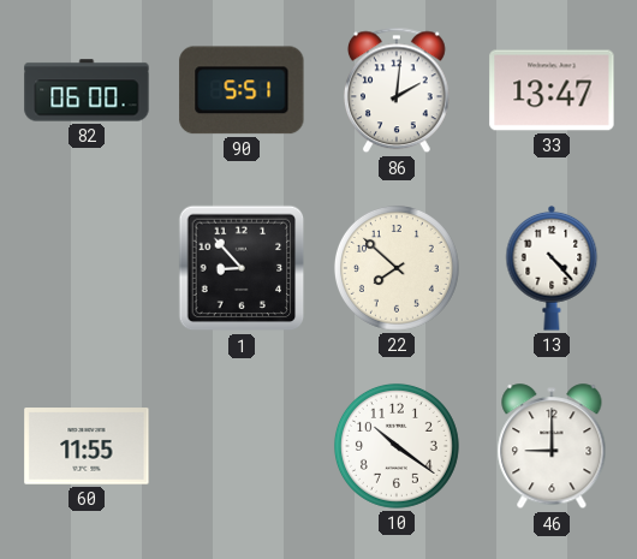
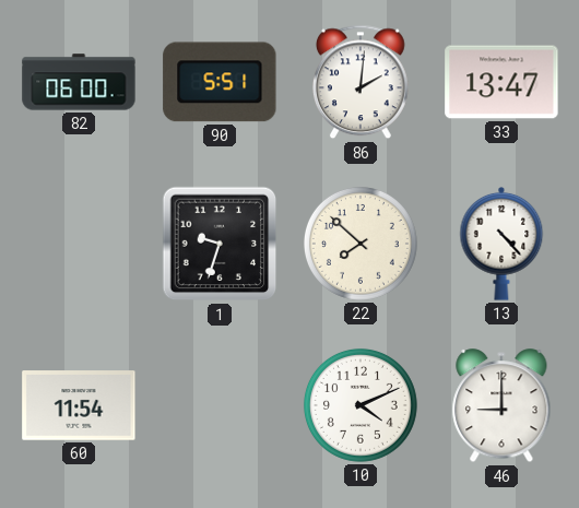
1: 8:53 -> 9:33 (220, 244)
60: 11:55 -> 11:54 (79, 405)
10: 10:21 -> 4:11 (361, 405)
